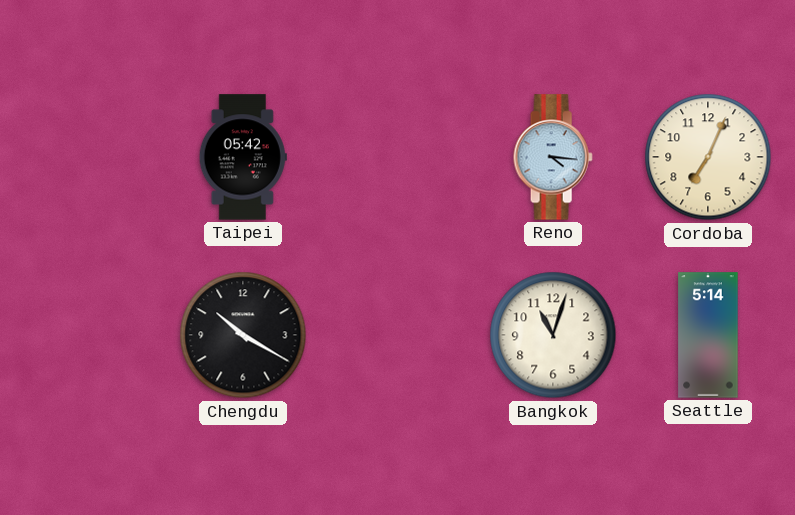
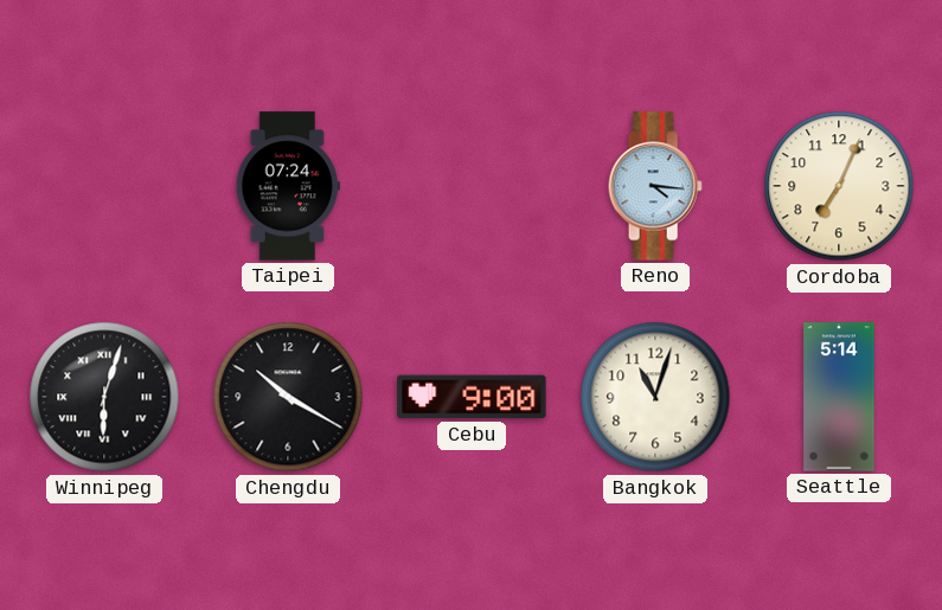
Taipei: 05:42 -> 07:24 (288, 186)
Winnipeg: none -> 6:03 (104, 397)
Cebu: none -> 9:00 (472, 397)
